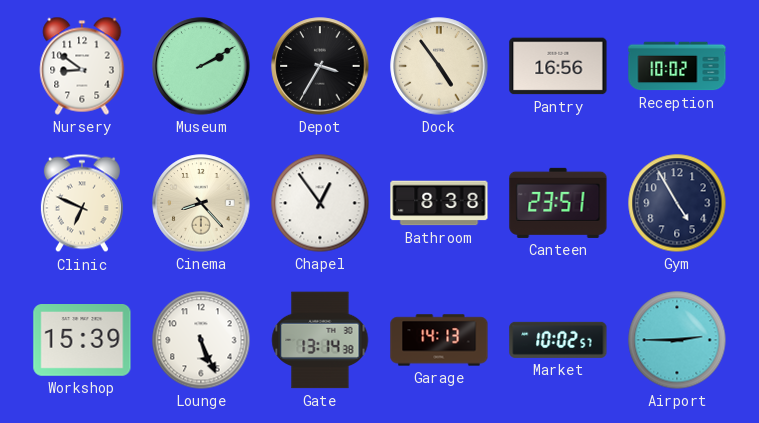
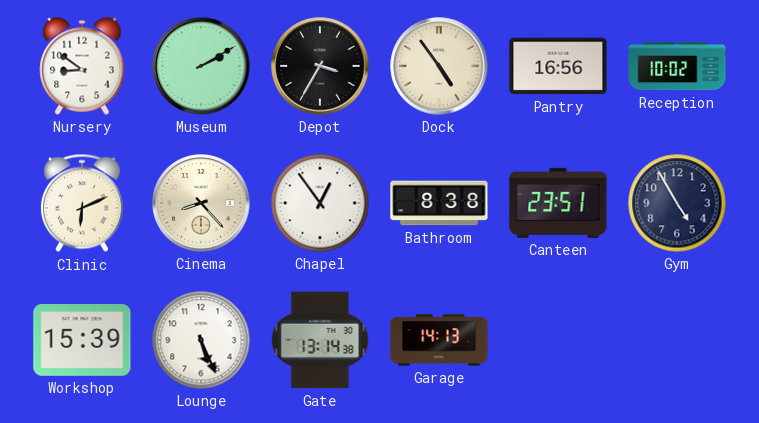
Clinic: 6:49 -> 6:11 (82, 203)
Market: 10:02 -> none (558, 340)
Airport: 2:45 -> none (677, 340)
